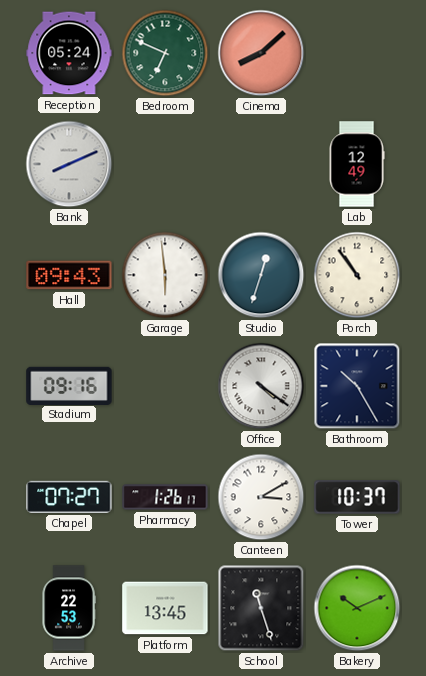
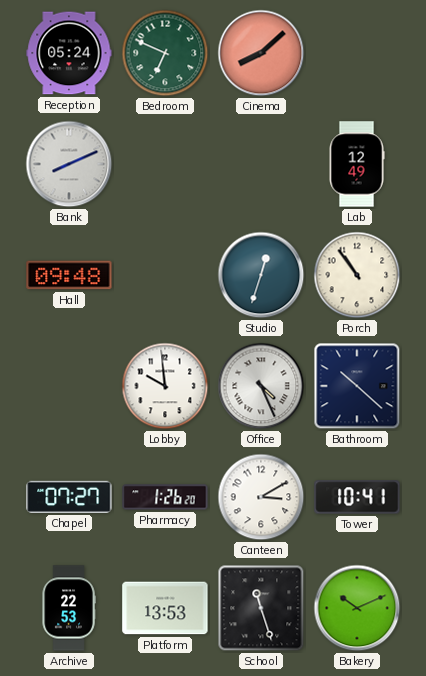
Hall: 09:43 -> 09:48 (69, 275)
Garage: 5:59 -> none (165, 275)
Stadium: 09:16 -> none (69, 385)
Lobby: none -> 9:59 (165, 386)
Office: 4:21 -> 4:26 (261, 386)
Bathroom: 10:25 -> 10:22 (357, 386)
Pharmacy: 1:26:17 -> 1:26:20 (165, 497)
Tower: 10:37 -> 10:41 (357, 497)
Platform: 13:45 -> 13:53 (165, 608)
